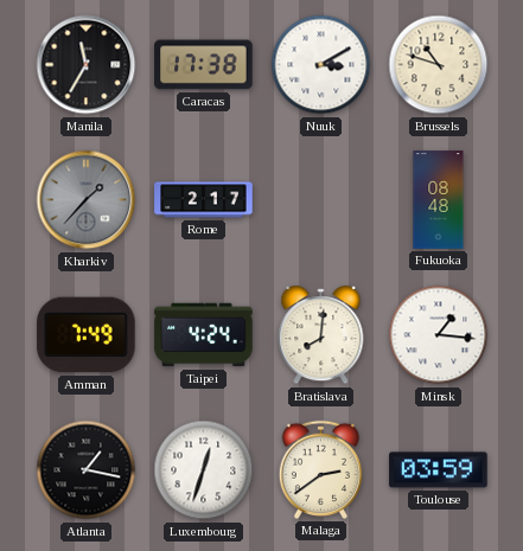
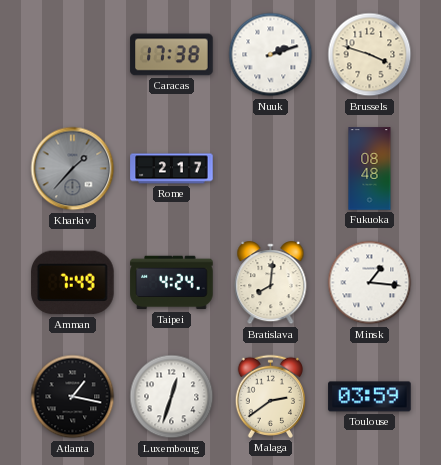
Manila: 11:35 -> none (87, 65)
Nuuk: 3:10 -> 2:12 (271, 55)
Brussels: 10:48 -> 3:48 (370, 55)
